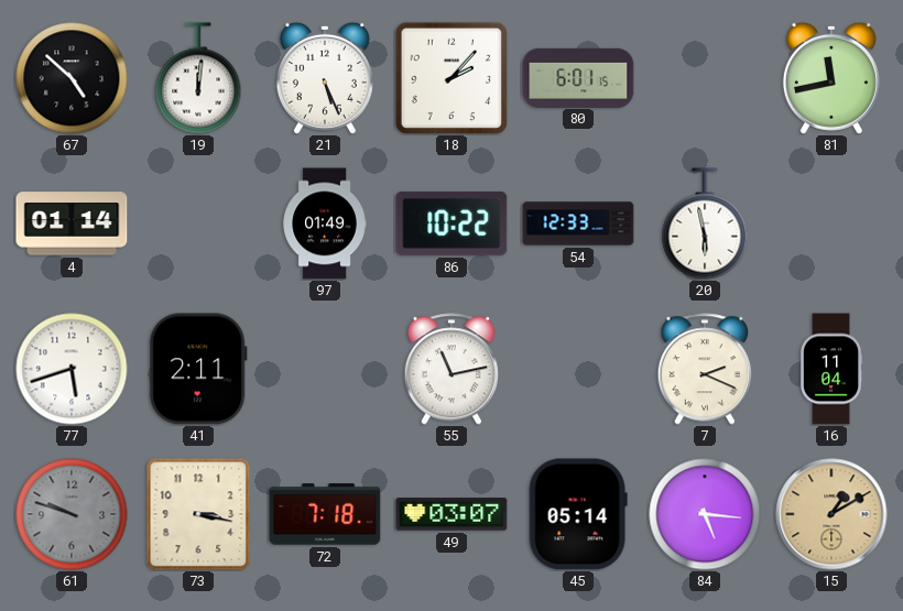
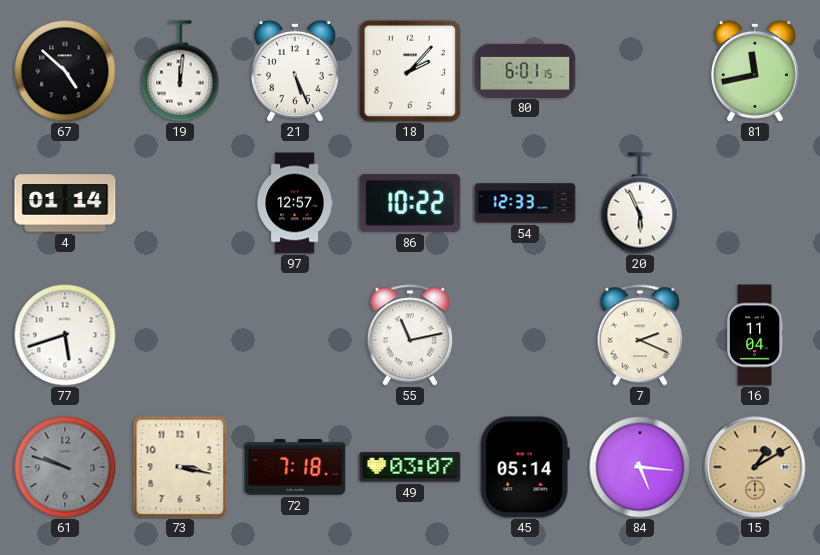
97: 01:49 -> 12:57 (295, 203)
20: 5:58 -> 5:56 (640, 203)
41: 2:11 -> none (198, 369)
